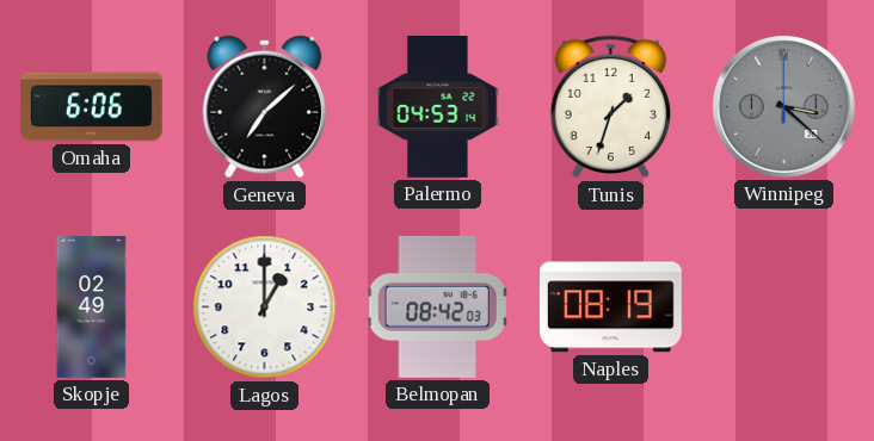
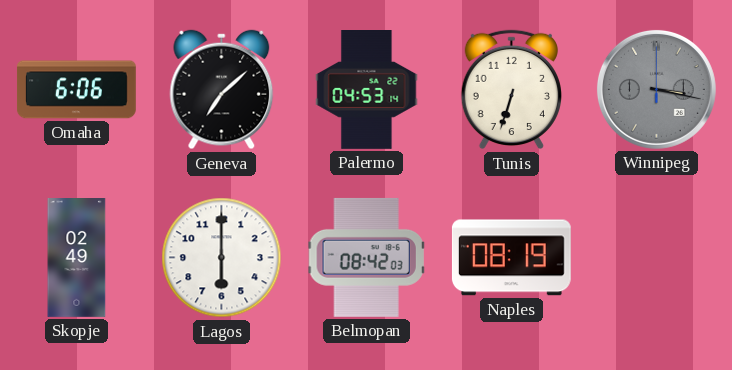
Tunis: 1:33 -> 6:33 (511, 90)
Winnipeg: 3:22 -> 3:17 (656, 89)
Lagos: 1:00 -> 6:00 (222, 258)
